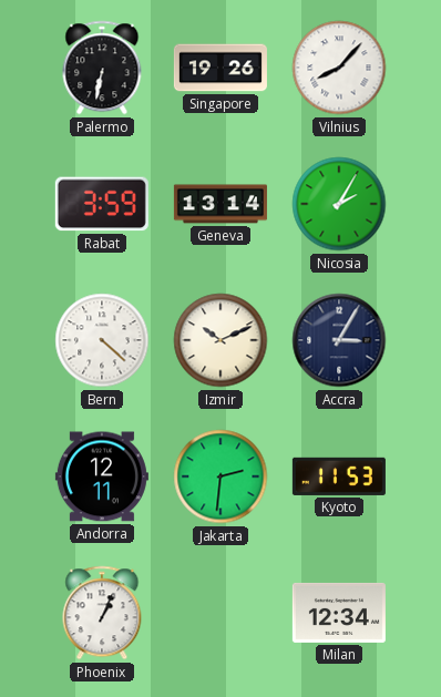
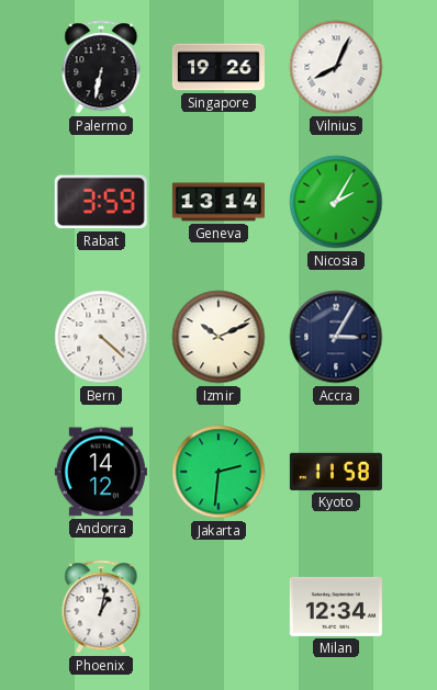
Vilnius: 8:07 -> 8:04 (336, 67)
Andorra: 12:11 -> 14:12 (101, 472)
Kyoto: 11:53 -> 11:58 (336, 472)
Phoenix: 1:04 -> 1:02 (101, 607)
